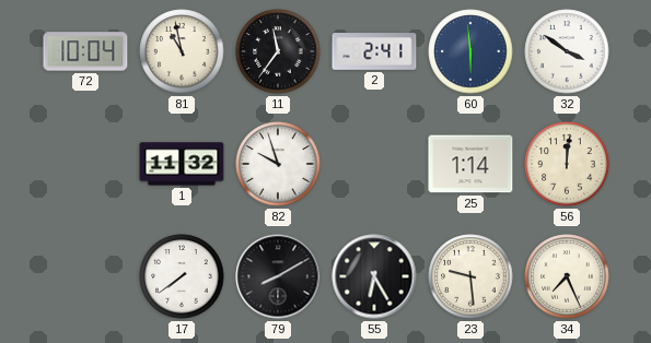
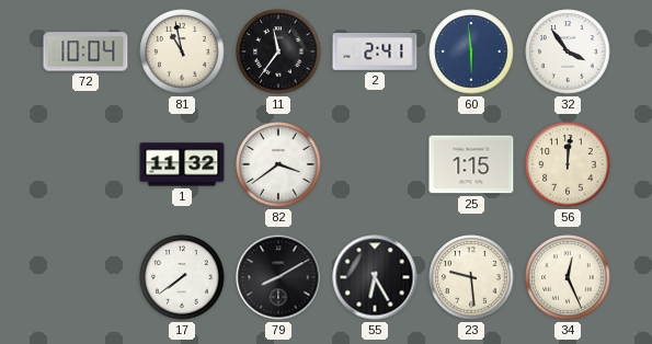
32: 3:51 -> 3:54 (568, 51)
82: 9:57 -> 3:39 (278, 164)
25: 1:14 -> 1:15 (471, 164)
34: 7:26 -> 12:26 (568, 277)
